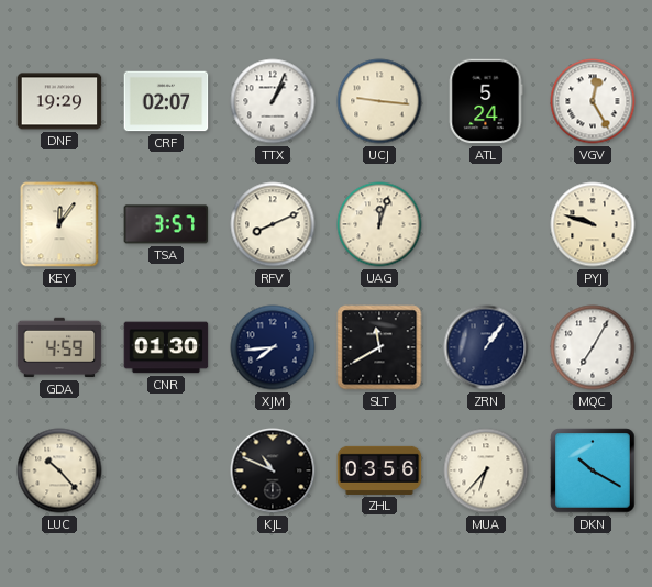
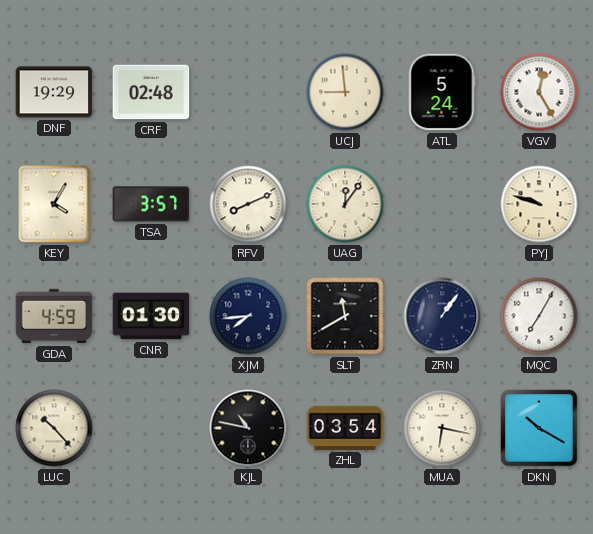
CRF: 02:07 -> 02:48 (151, 92)
TTX: 1:04 -> none (273, 101)
UCJ: 9:16 -> 8:59 (345, 92)
KEY: 12:06 -> 4:05 (54, 204)
UAG: 12:03 -> 12:06 (345, 204)
KJL: 10:49 -> 10:47 (248, 428)
ZHL: 03:56 -> 03:54 (345, 428)
MUA: 6:37 -> 6:17 (442, 428)
